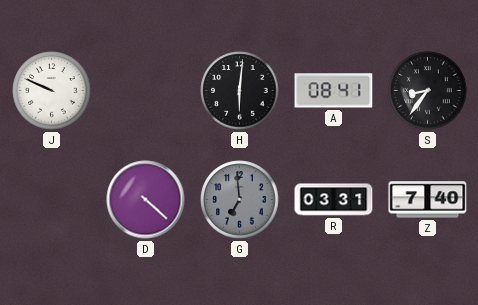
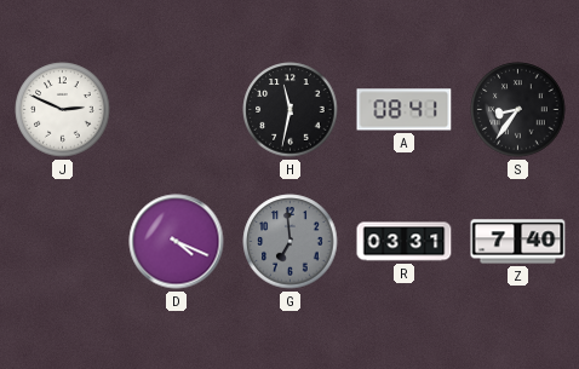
J: 9:49 -> 2:49 (63, 110)
H: 6:01 -> 11:32 (291, 110)
D: 4:22 -> 4:19 (177, 242)
